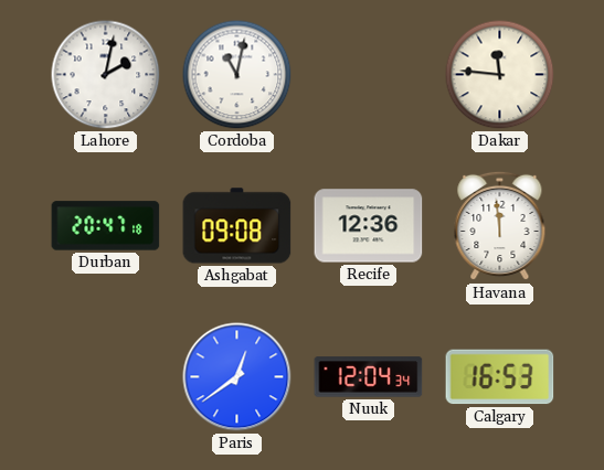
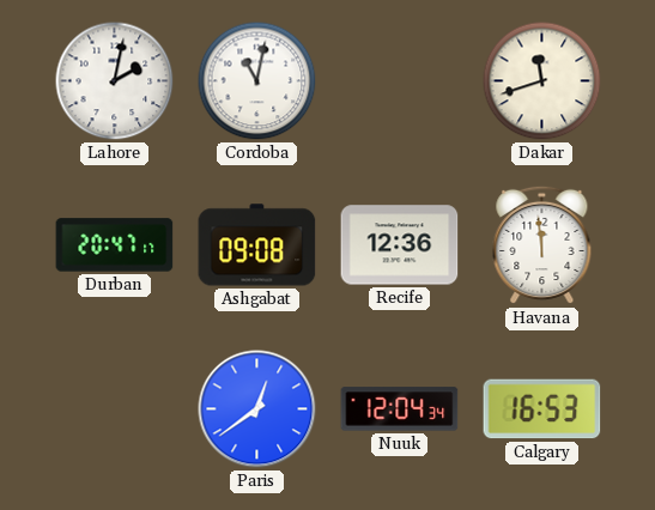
Dakar: 11:46 -> 11:42 (542, 81)
Durban: 20:47:18 -> 20:47:17 (115, 245)
